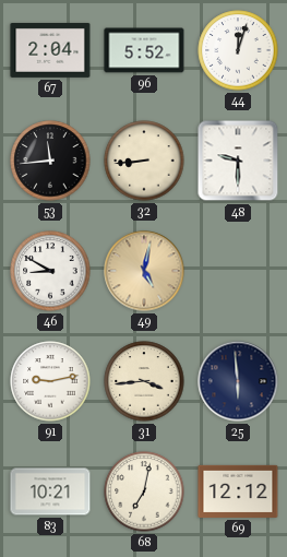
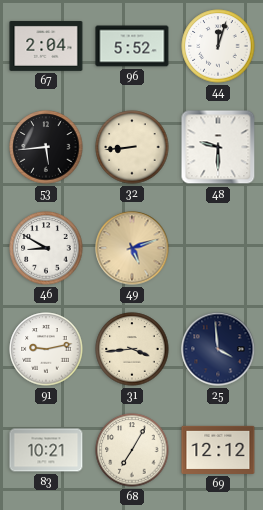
53: 11:44 -> 5:44 (46, 147)
49: 5:02 -> 5:12 (132, 248)
25: 5:59 -> 3:59 (218, 349)
68: 7:02 -> 7:05 (132, 450)
